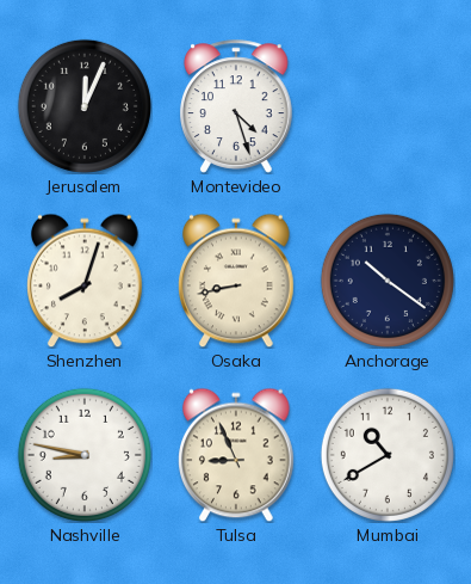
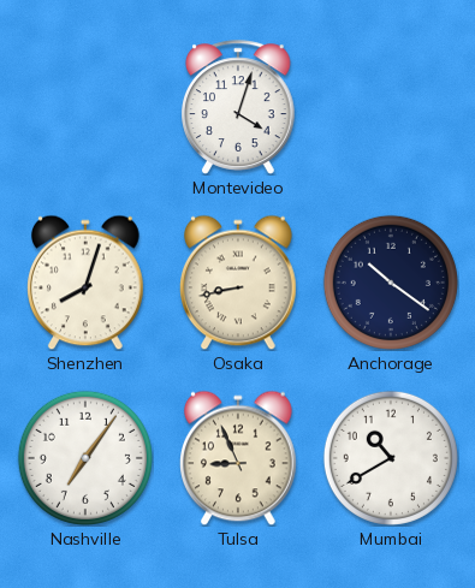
Jerusalem: 12:04 -> none (85, 106)
Montevideo: 4:27 -> 4:03 (239, 107)
Nashville: 8:47 -> 7:06 (85, 458)
